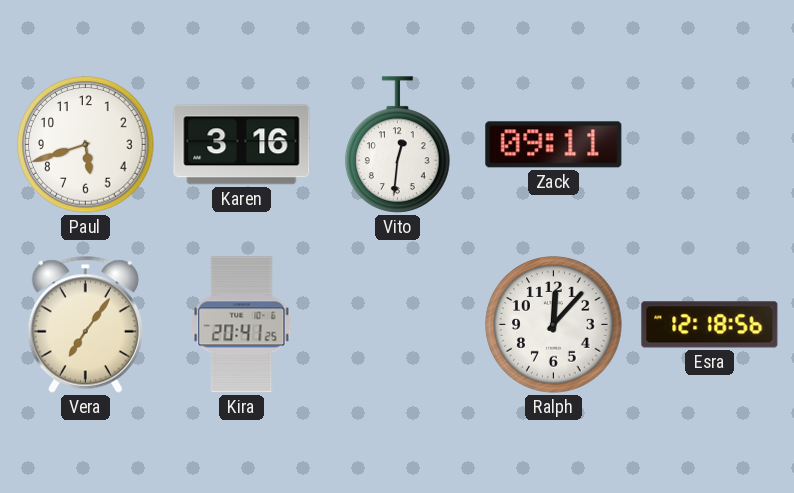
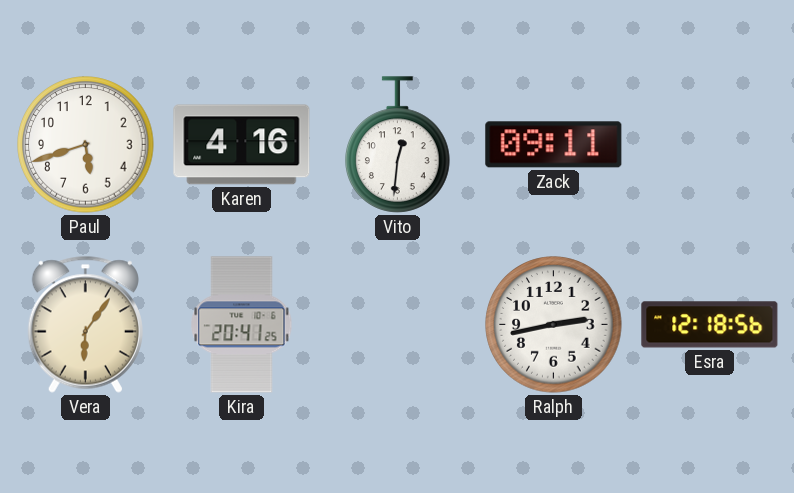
Karen: 3:16 -> 4:16 (242, 145)
Vera: 7:06 -> 6:06 (85, 324)
Ralph: 12:07 -> 2:43 (554, 325)
